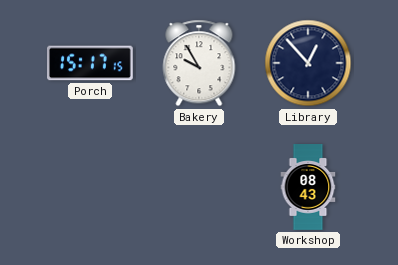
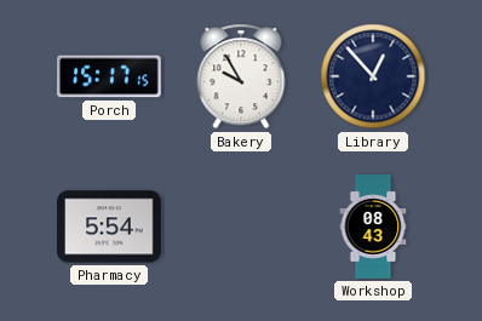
Pharmacy: none -> 5:54 (110, 227)
